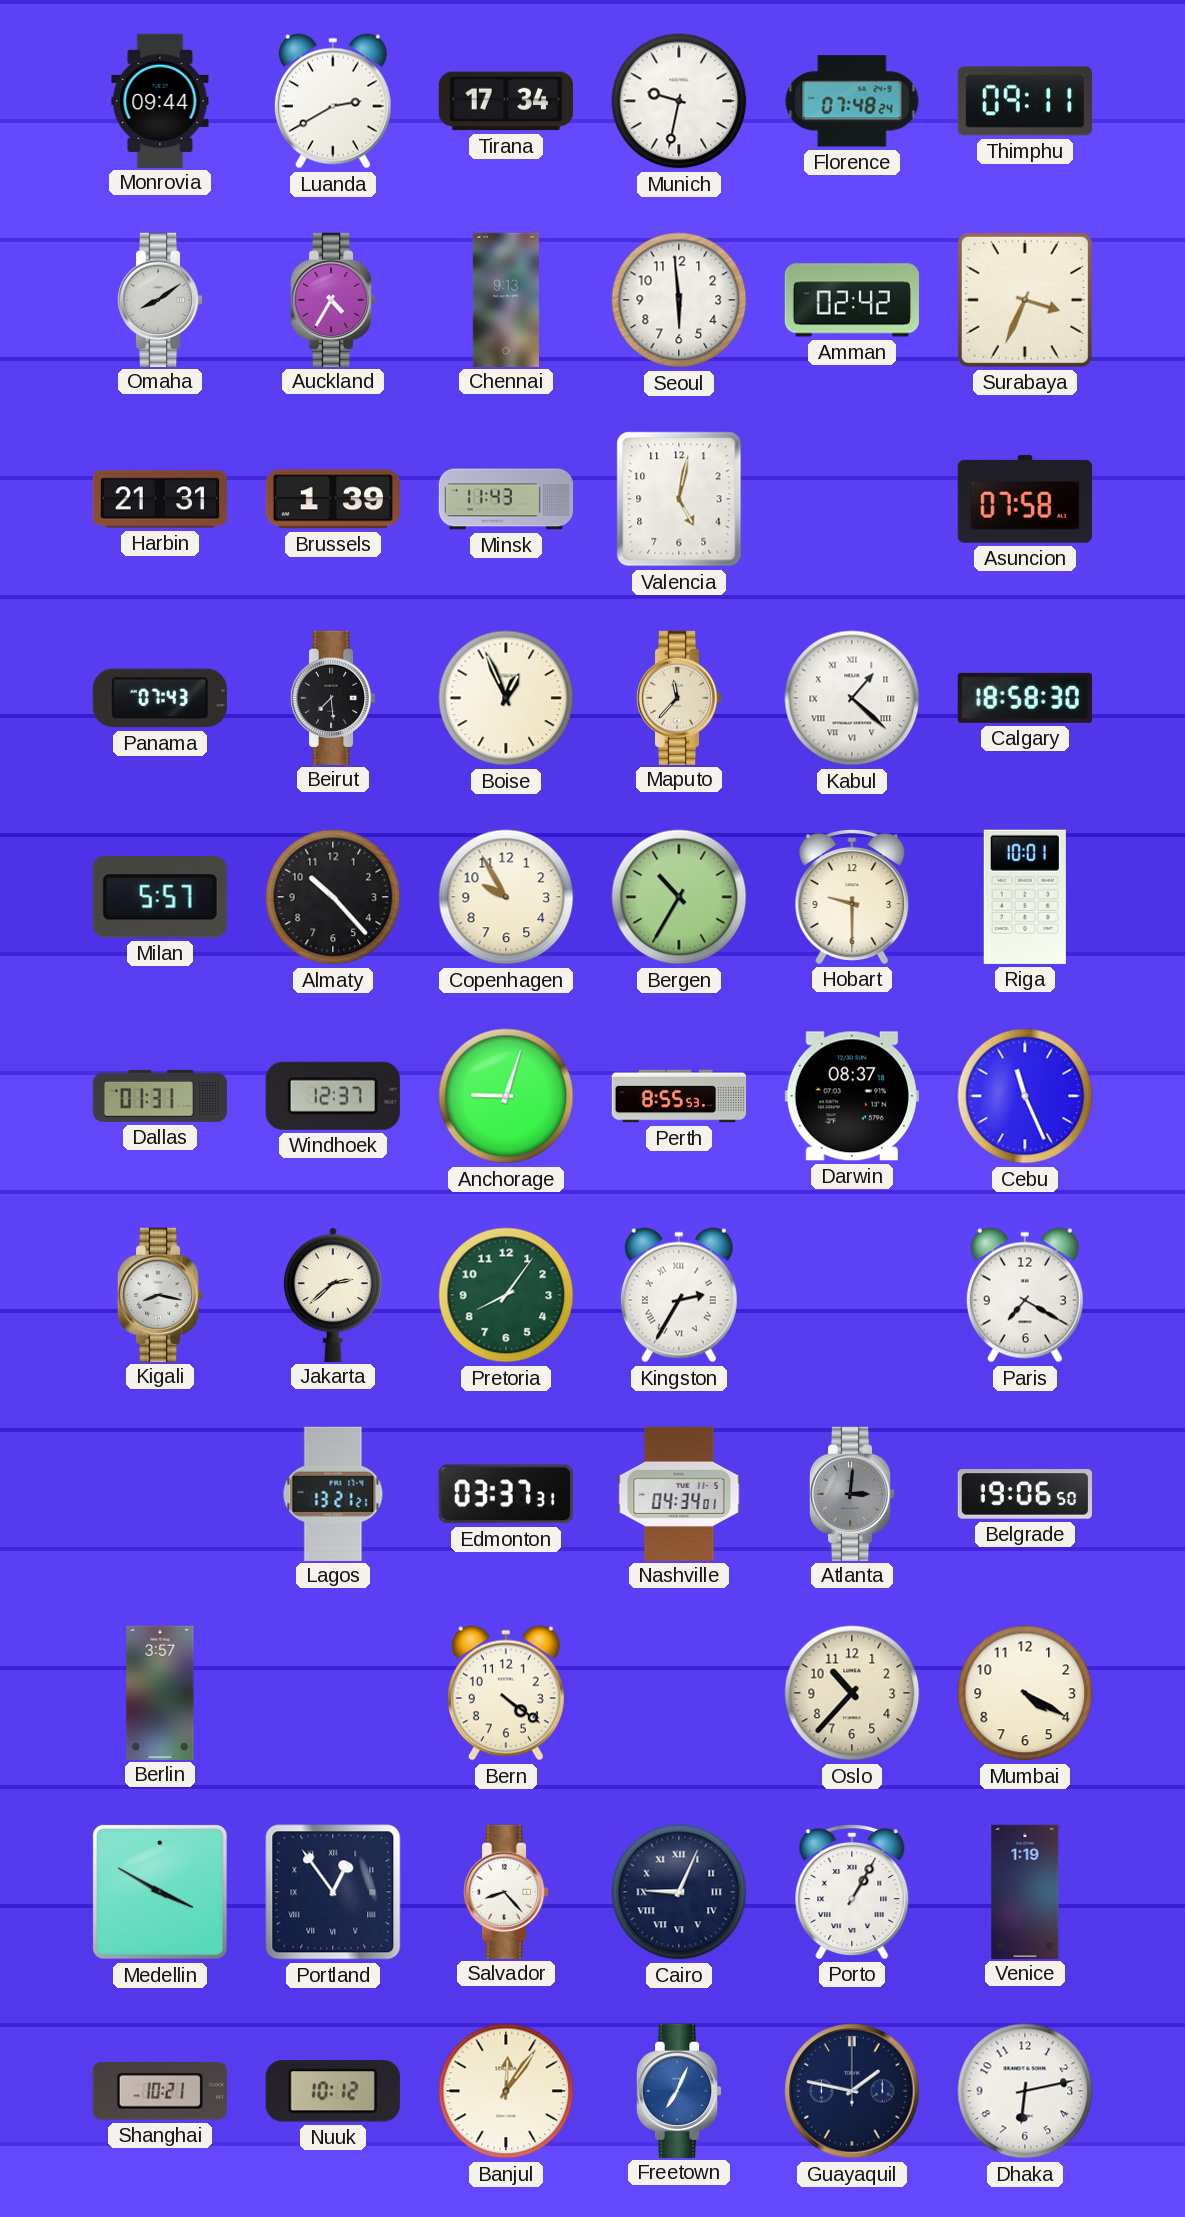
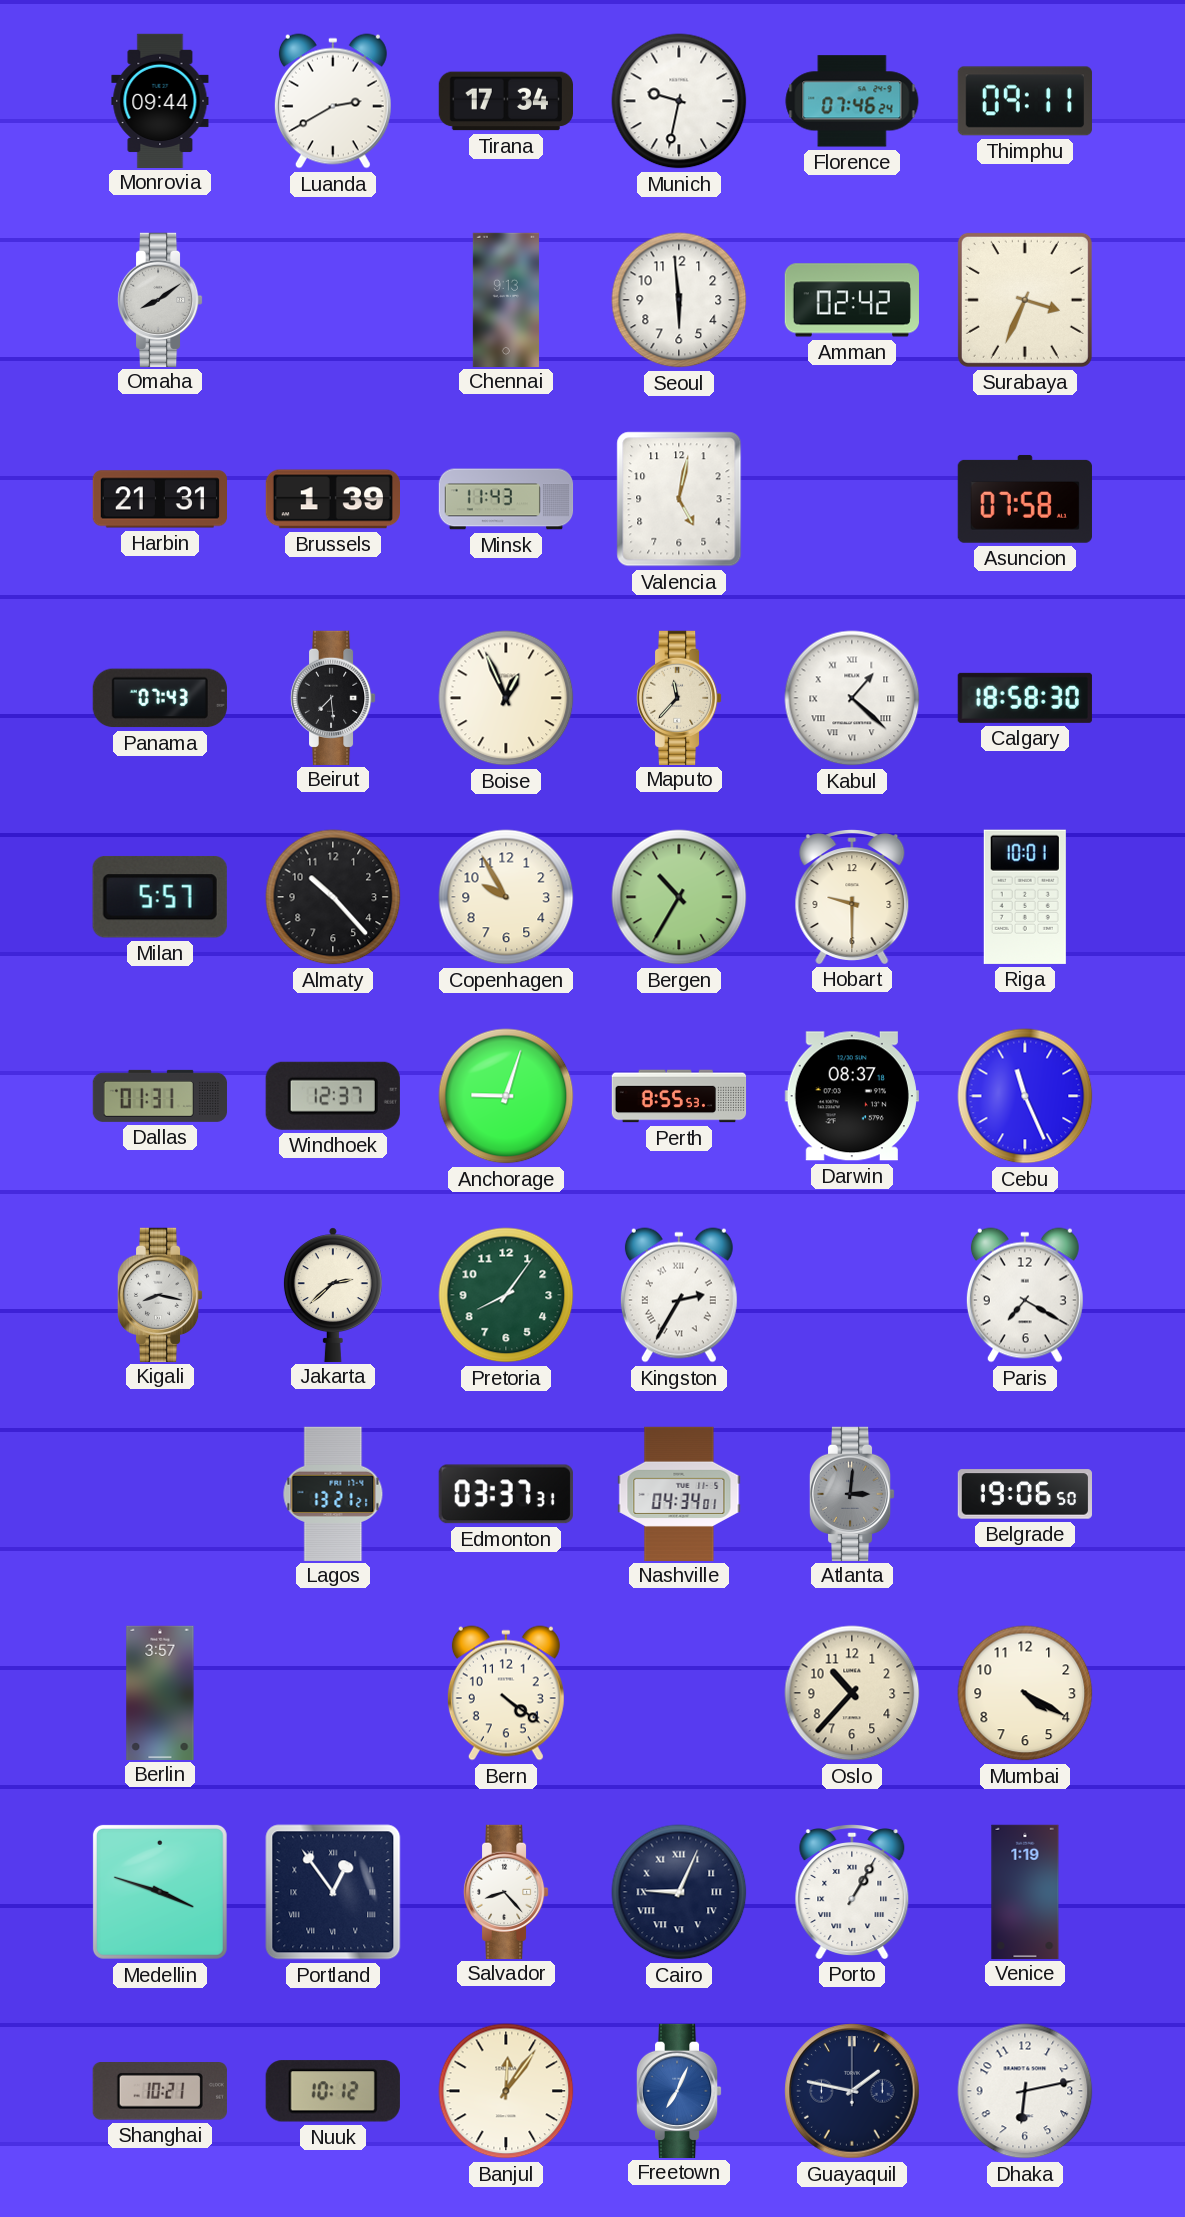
Florence: 07:48 -> 07:46 (852, 101)
Auckland: 4:35 -> none (333, 299)
Medellin: 3:50 -> 3:48 (160, 1892)
